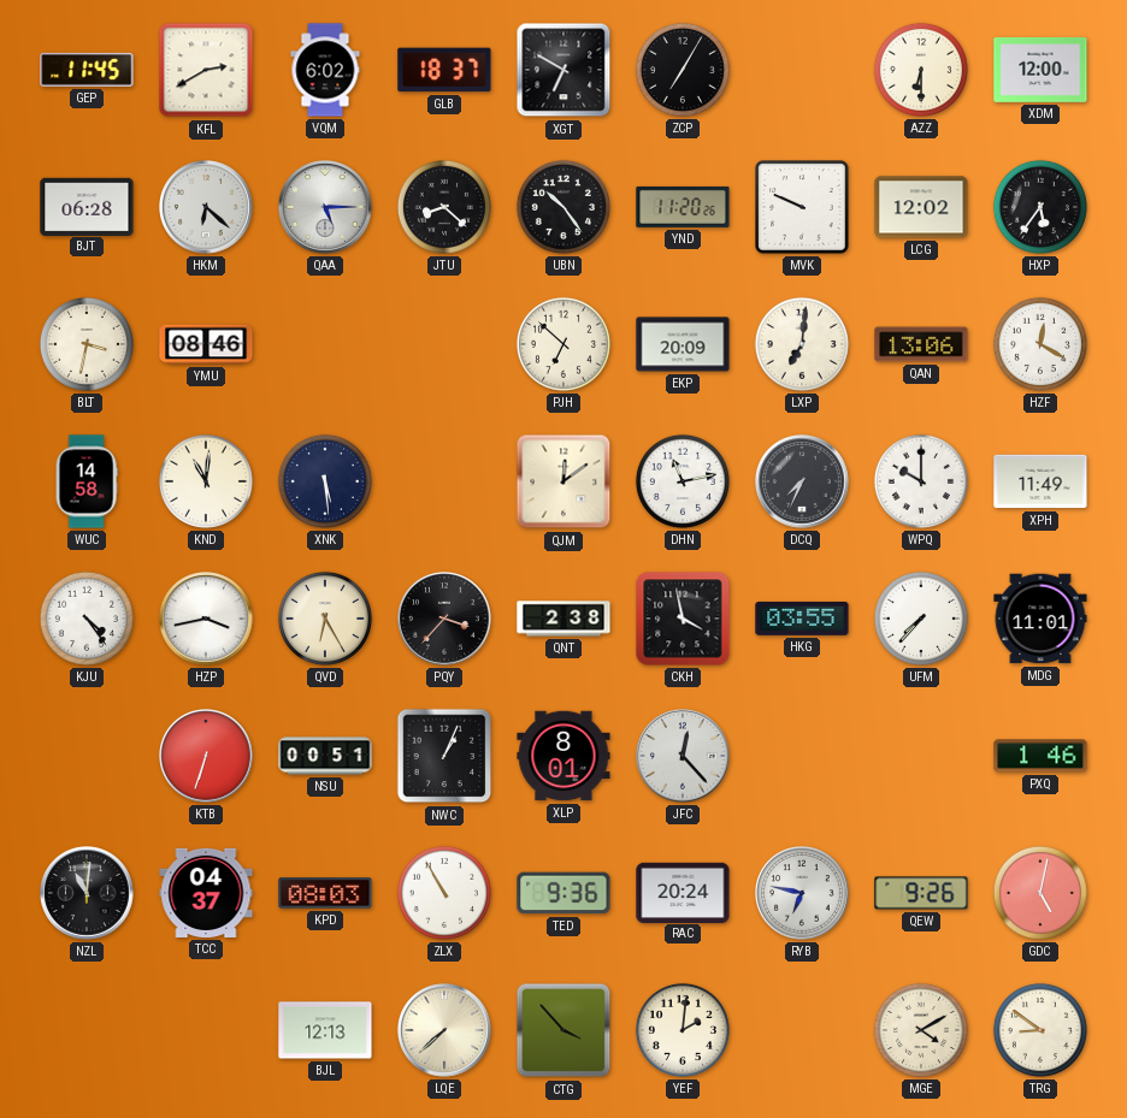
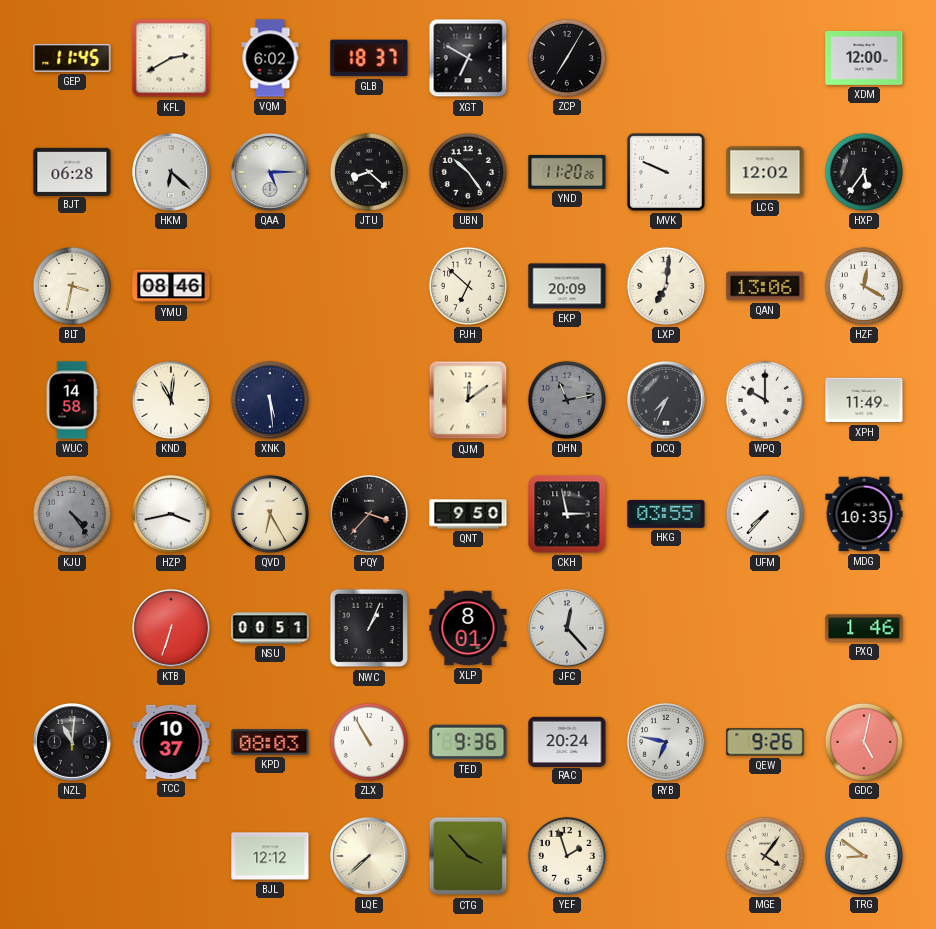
AZZ: 6:30 -> none (921, 70)
DHN dial: white -> grey (567, 400)
KJU dial: white -> grey (72, 514)
QNT: 2:38 -> 9:50 (468, 514)
CKH: 3:58 -> 2:58 (567, 514)
MDG: 11:01 -> 10:35 (864, 514)
TCC: 04:37 -> 10:37 (171, 742)
BJL: 12:13 -> 12:12 (270, 856)
YEF: 2:01 -> 1:57 (567, 856)
MGE: 4:10 -> 4:06 (765, 856)
